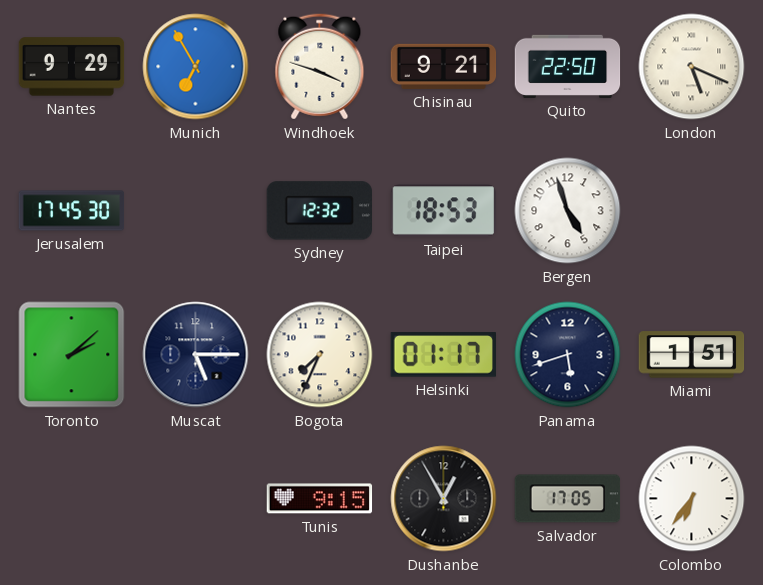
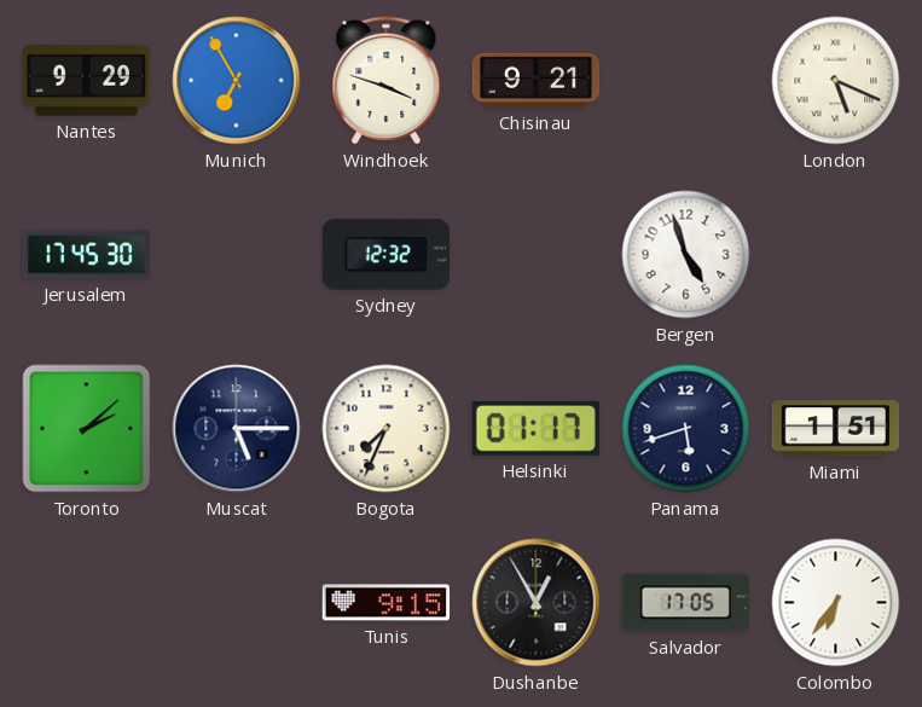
Quito: 22:50 -> none (568, 66)
Taipei: 18:53 -> none (444, 211)
